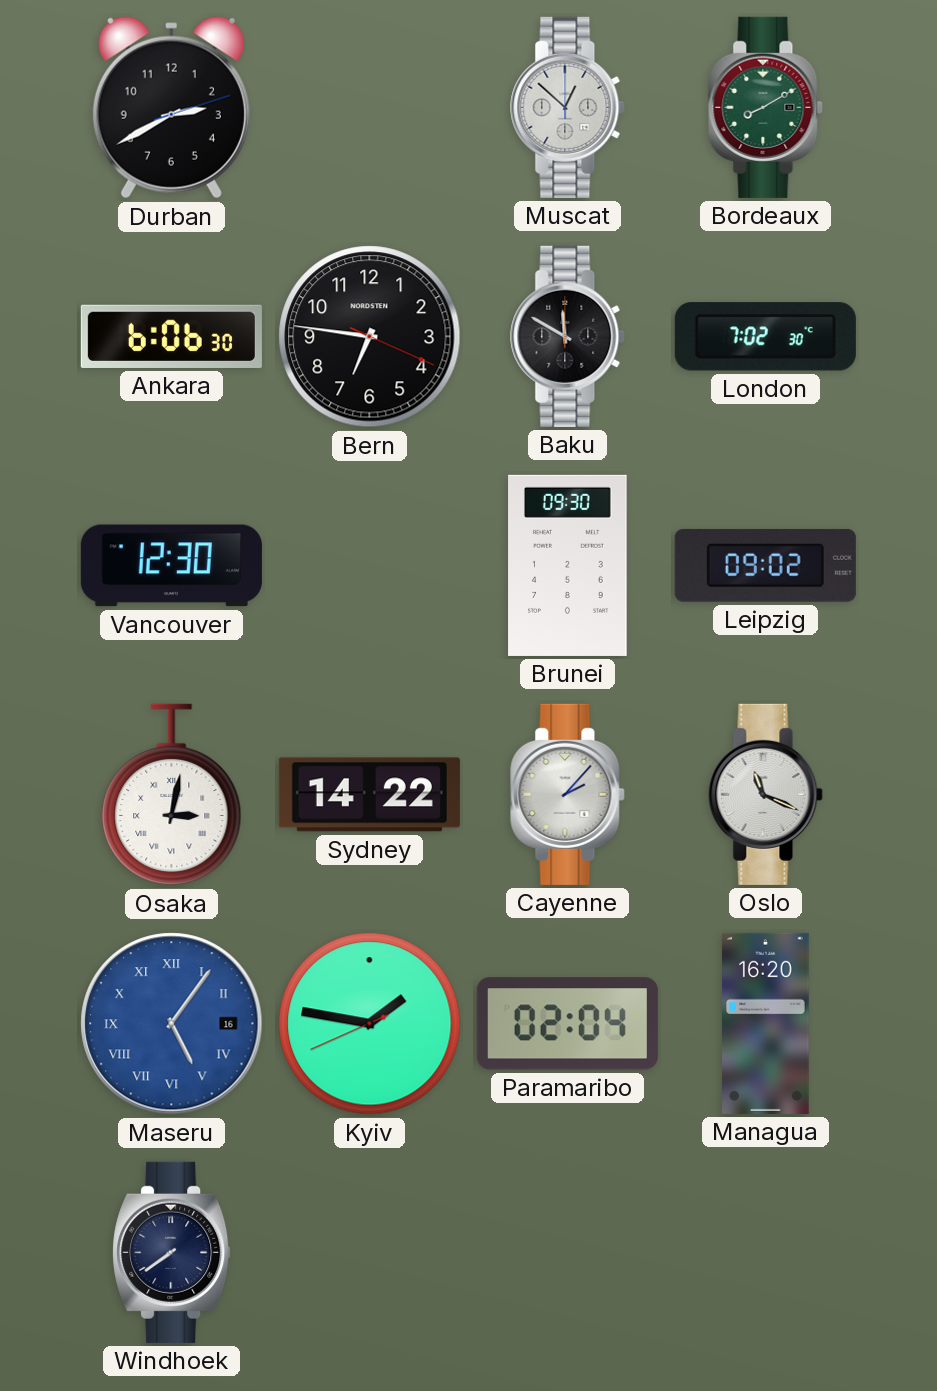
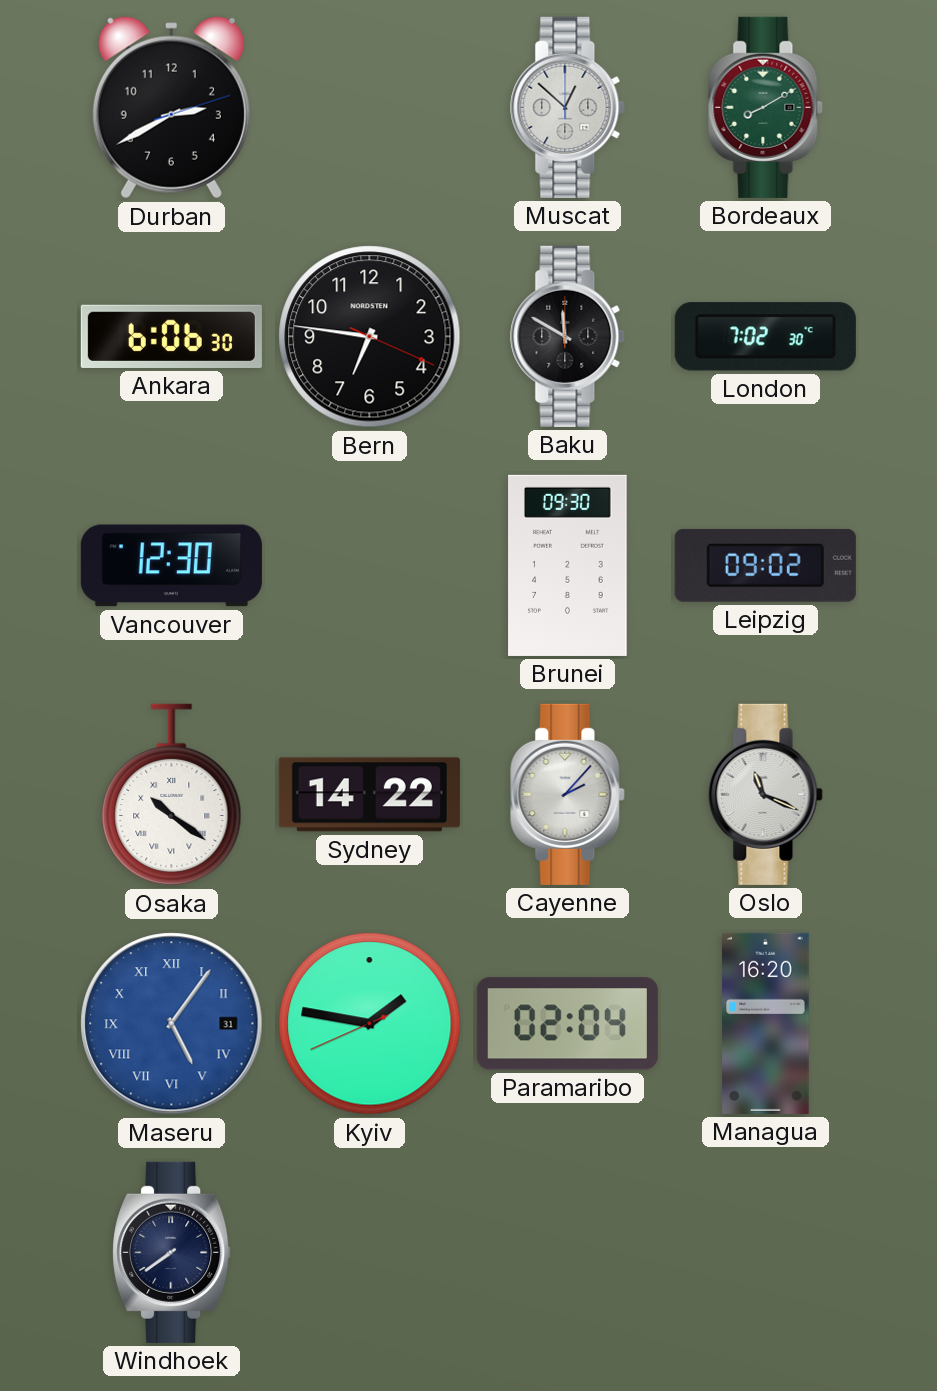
Osaka: 3:02 -> 10:21 (172, 795)
Maseru date: 16 -> 31 (172, 1024)
